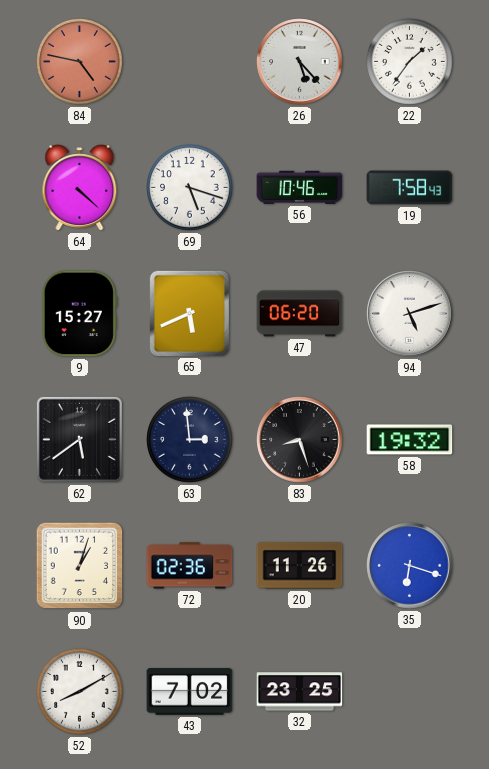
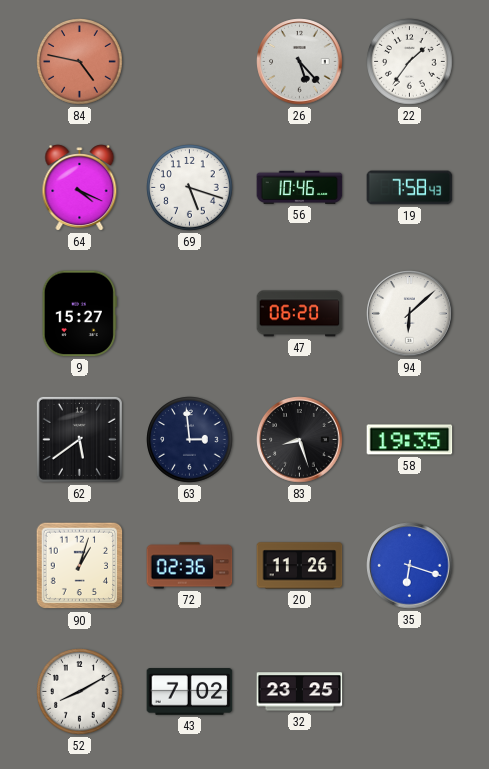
64: 4:22 -> 4:19 (80, 188)
65: 5:41 -> none (189, 313)
94: 5:12 -> 6:08 (410, 314)
58: 19:32 -> 19:35 (410, 440)
